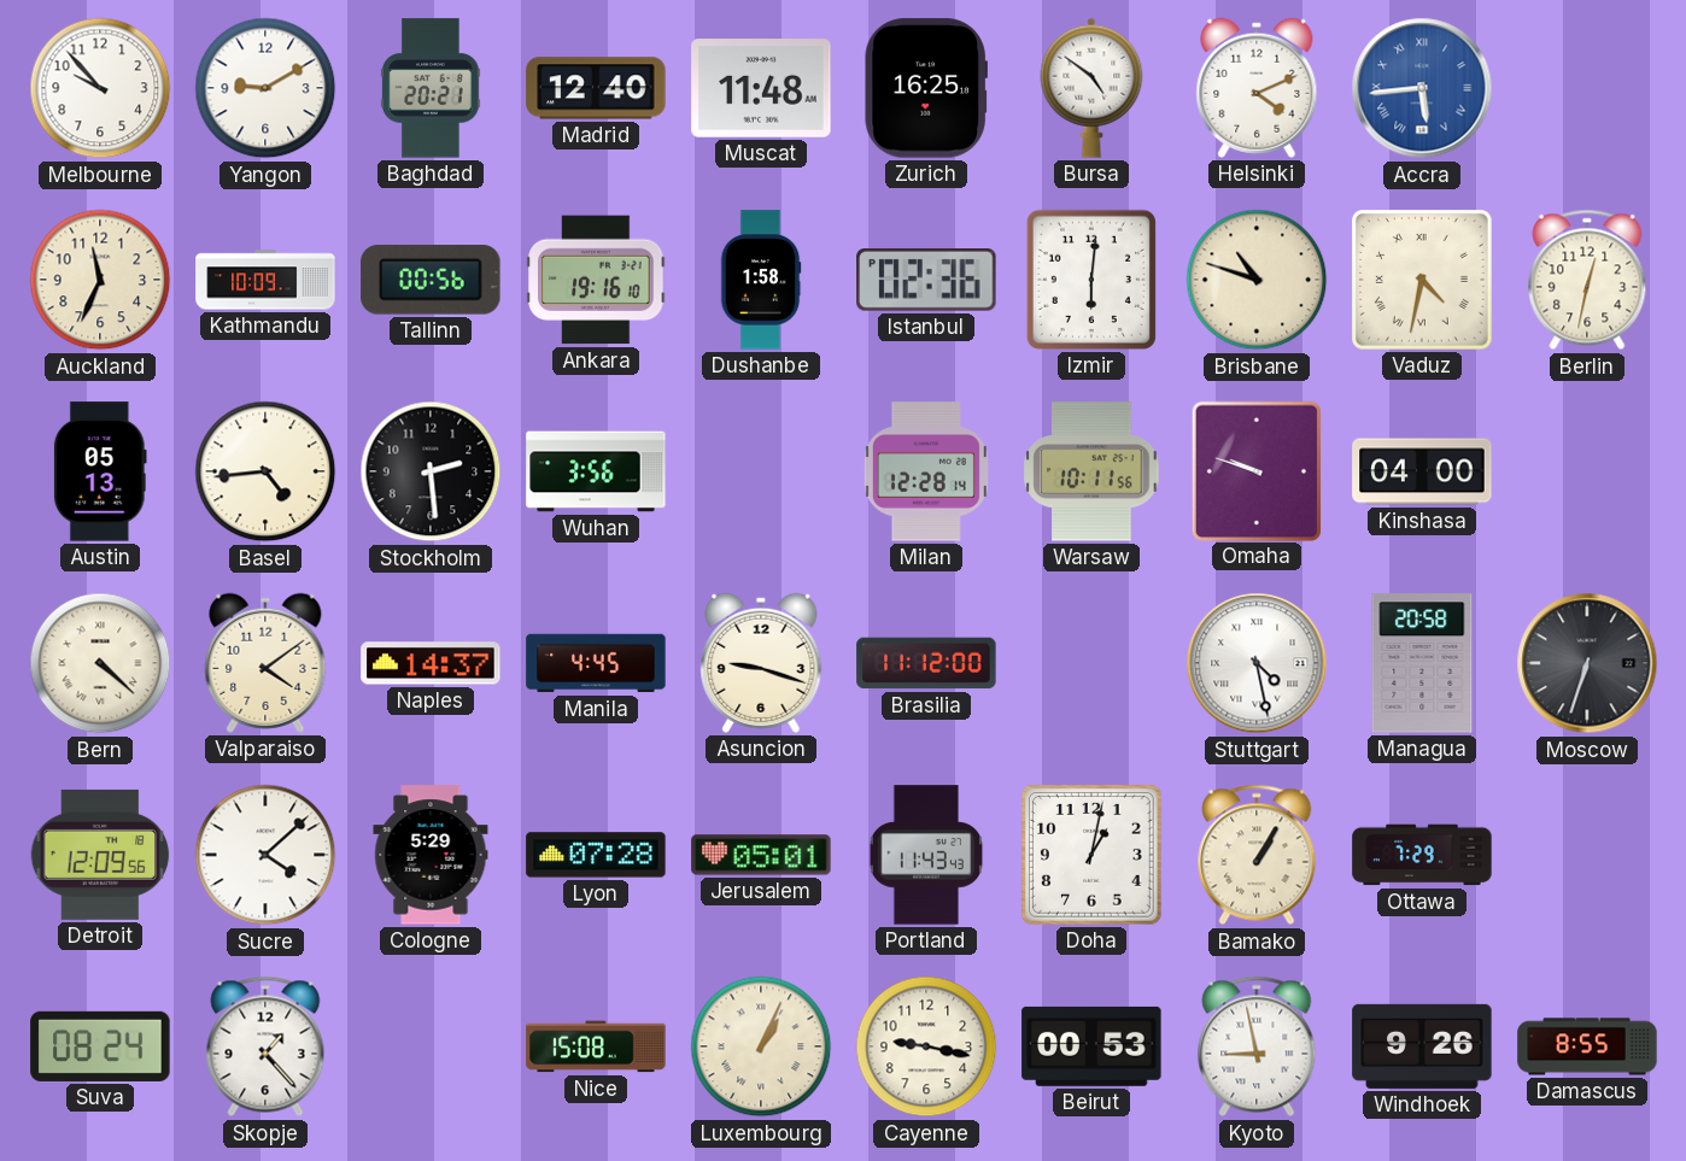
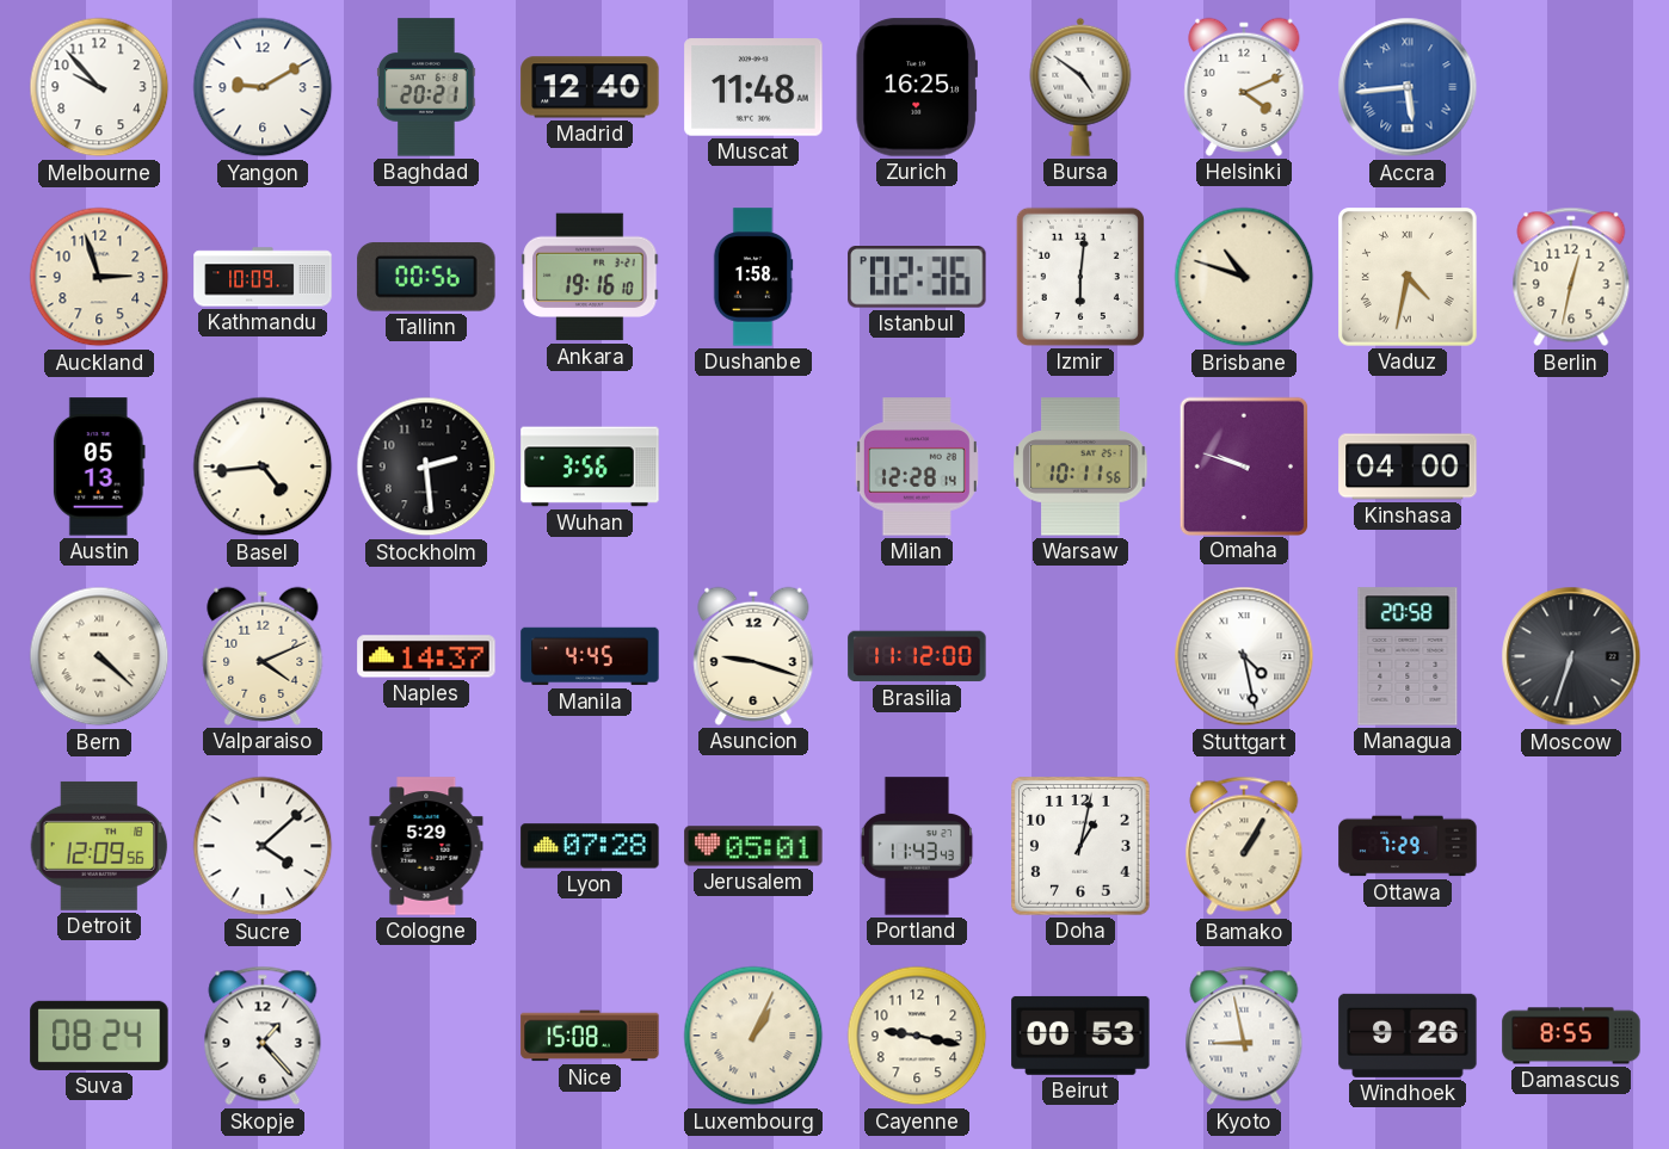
Auckland: 11:34 -> 2:57 (99, 277)
Valparaiso: 4:09 -> 4:11 (263, 656)
